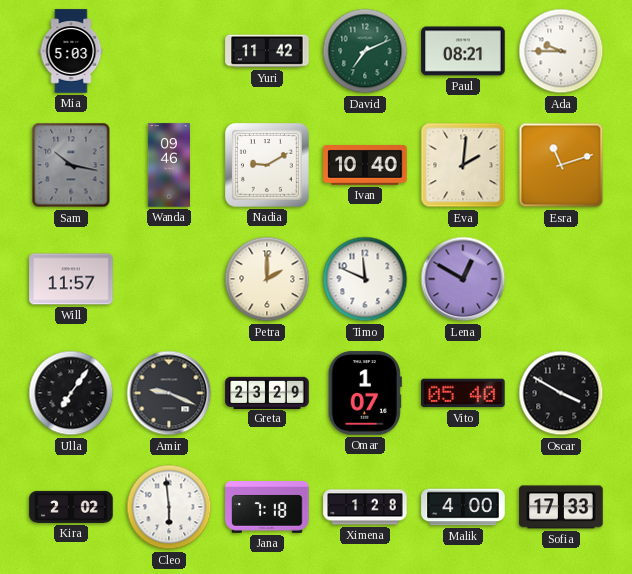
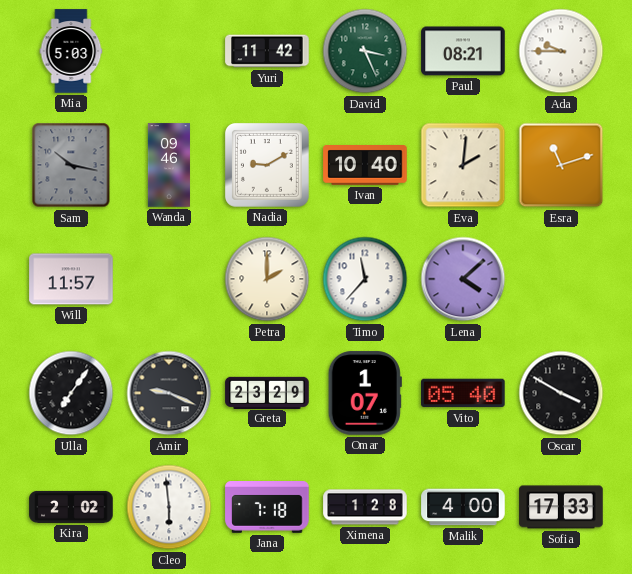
David: 7:11 -> 3:26 (365, 51)
Timo: 11:49 -> 11:37 (365, 279)
Lena: 12:50 -> 4:08 (463, 279)
